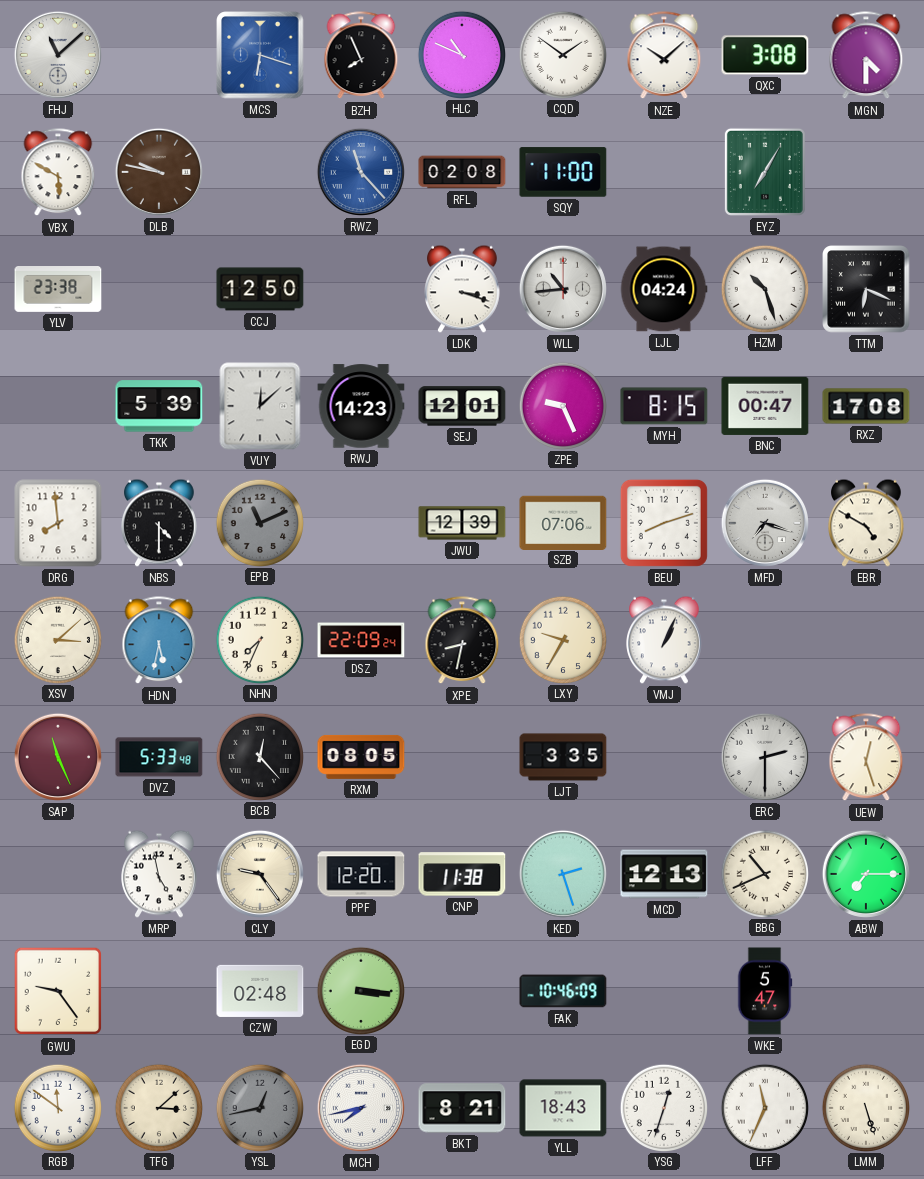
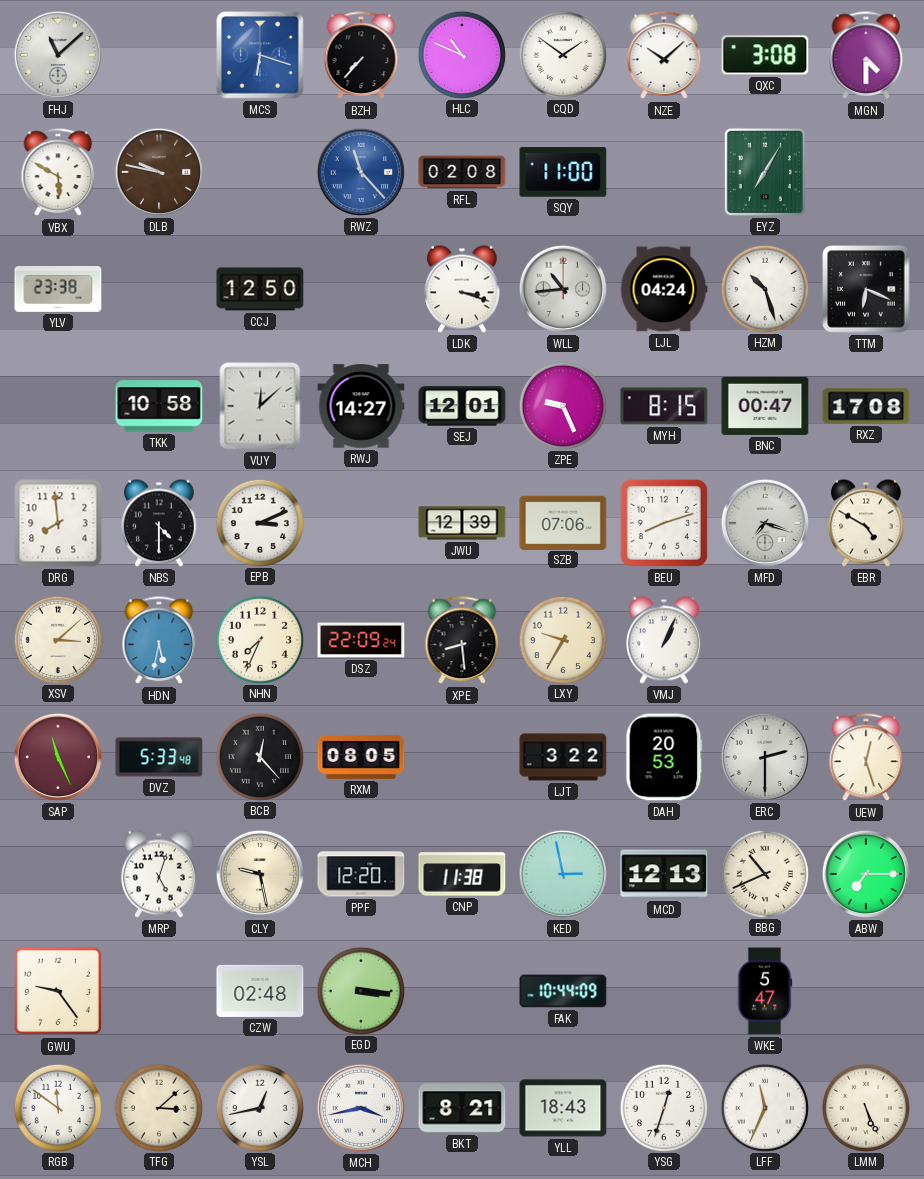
BZH: 7:56 -> 7:37 (361, 56)
TKK: 5:39 -> 10:58 (159, 406)
RWJ: 14:23 -> 14:27 (361, 406)
EPB: 11:11 -> 3:11 (259, 522)
EPB dial: grey -> white (259, 522)
XPE: 8:32 -> 8:29 (462, 641)
LJT: 3:35 -> 3:22 (563, 757)
DAH: none -> 20:53 (664, 757)
MRP: 4:58 -> 5:03 (160, 874)
CLY: 9:24 -> 9:28 (260, 874)
KED: 2:27 -> 2:58 (563, 874)
FAK: 10:46 -> 10:44 (563, 991)
YSL dial: grey -> white (259, 1107)
MCH: 7:43 -> 3:43 (361, 1108)
LMM: 5:27 -> 5:26 (865, 1107)
